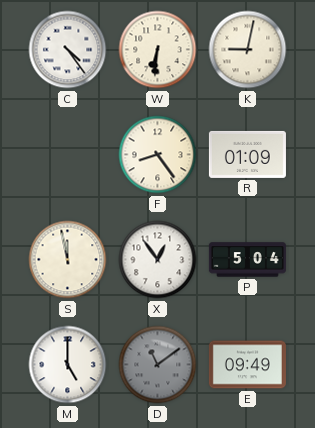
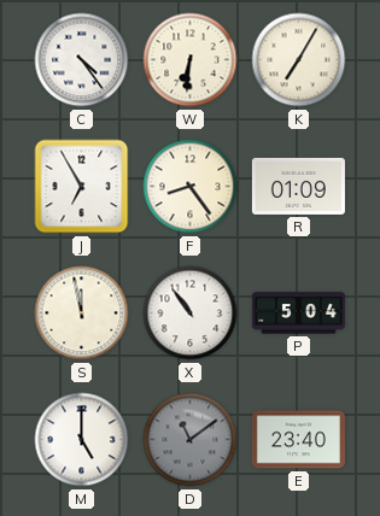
K: 9:02 -> 7:05 (299, 60)
J: none -> 6:55 (82, 187)
X: 12:54 -> 10:54 (191, 313)
E: 09:49 -> 23:40 (298, 440)
